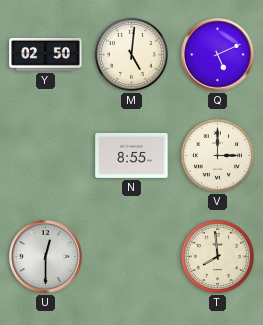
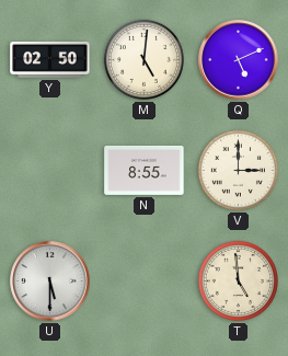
U: 12:30 -> 5:30 (50, 282)
T: 7:59 -> 4:59 (238, 280)
